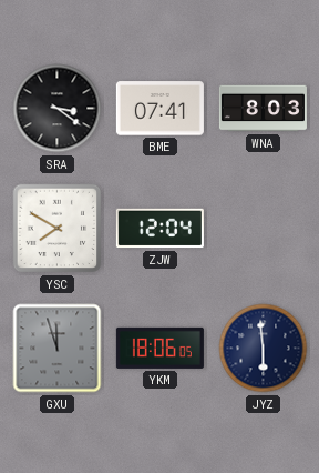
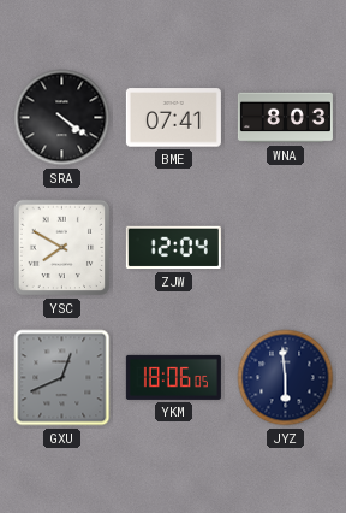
SRA: 3:21 -> 4:21 (62, 118)
GXU: 11:57 -> 12:41 (62, 378)
